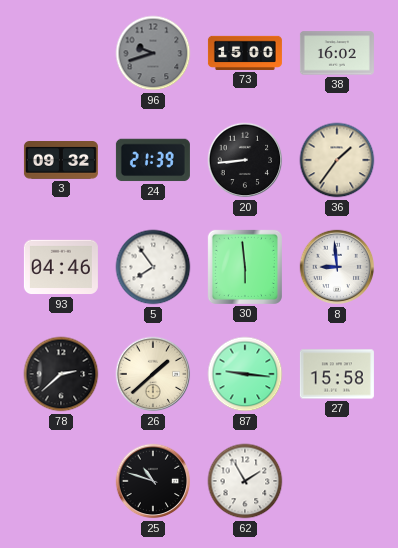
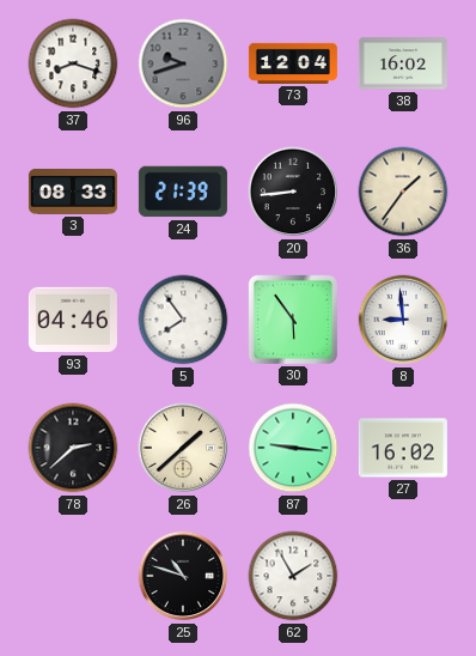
37: none -> 8:18 (73, 63)
73: 15:00 -> 12:04 (293, 63)
3: 09:32 -> 08:33 (73, 193)
30: 5:59 -> 5:54 (293, 320)
27: 15:58 -> 16:02 (403, 448)
